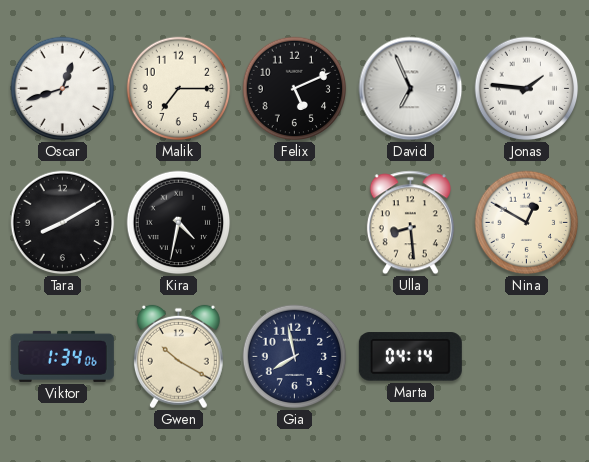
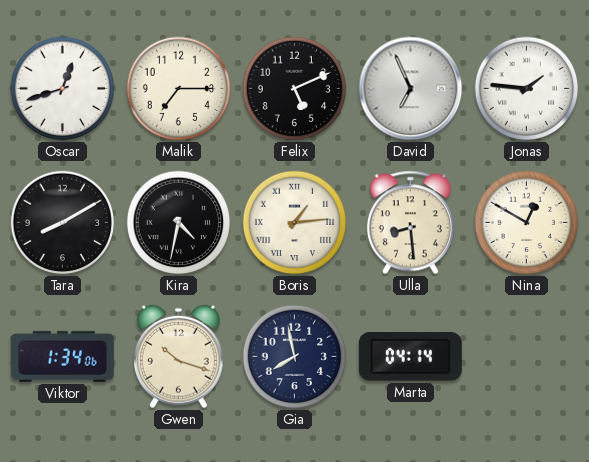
Boris: none -> 1:14 (295, 223)
Gwen: 10:20 -> 10:18 (178, 357)
